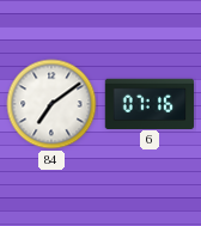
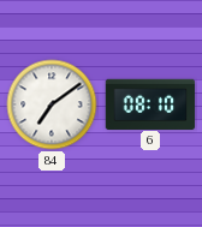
6: 07:16 -> 08:10 (150, 103)
